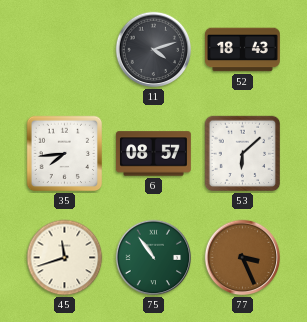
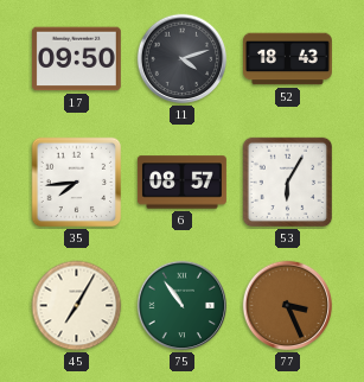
17: none -> 09:50 (76, 59)
53: 6:08 -> 6:05 (288, 183)
45: 11:42 -> 7:05 (77, 306)
